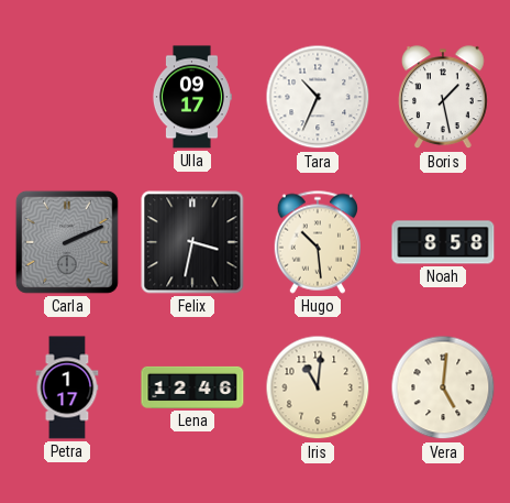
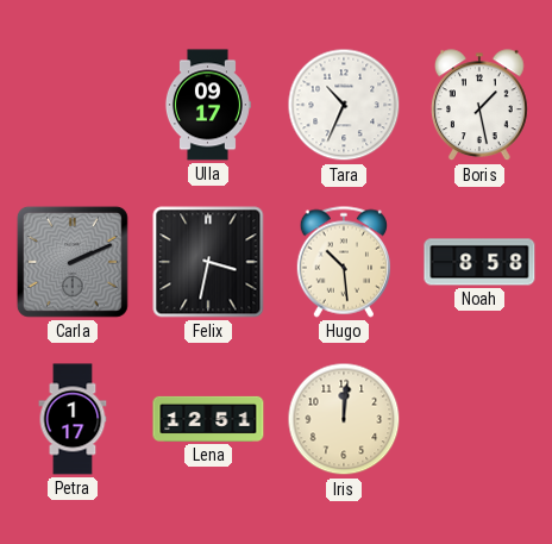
Lena: 12:46 -> 12:51 (208, 419)
Iris: 11:01 -> 12:01 (344, 419)
Vera: 5:01 -> none (443, 387)
